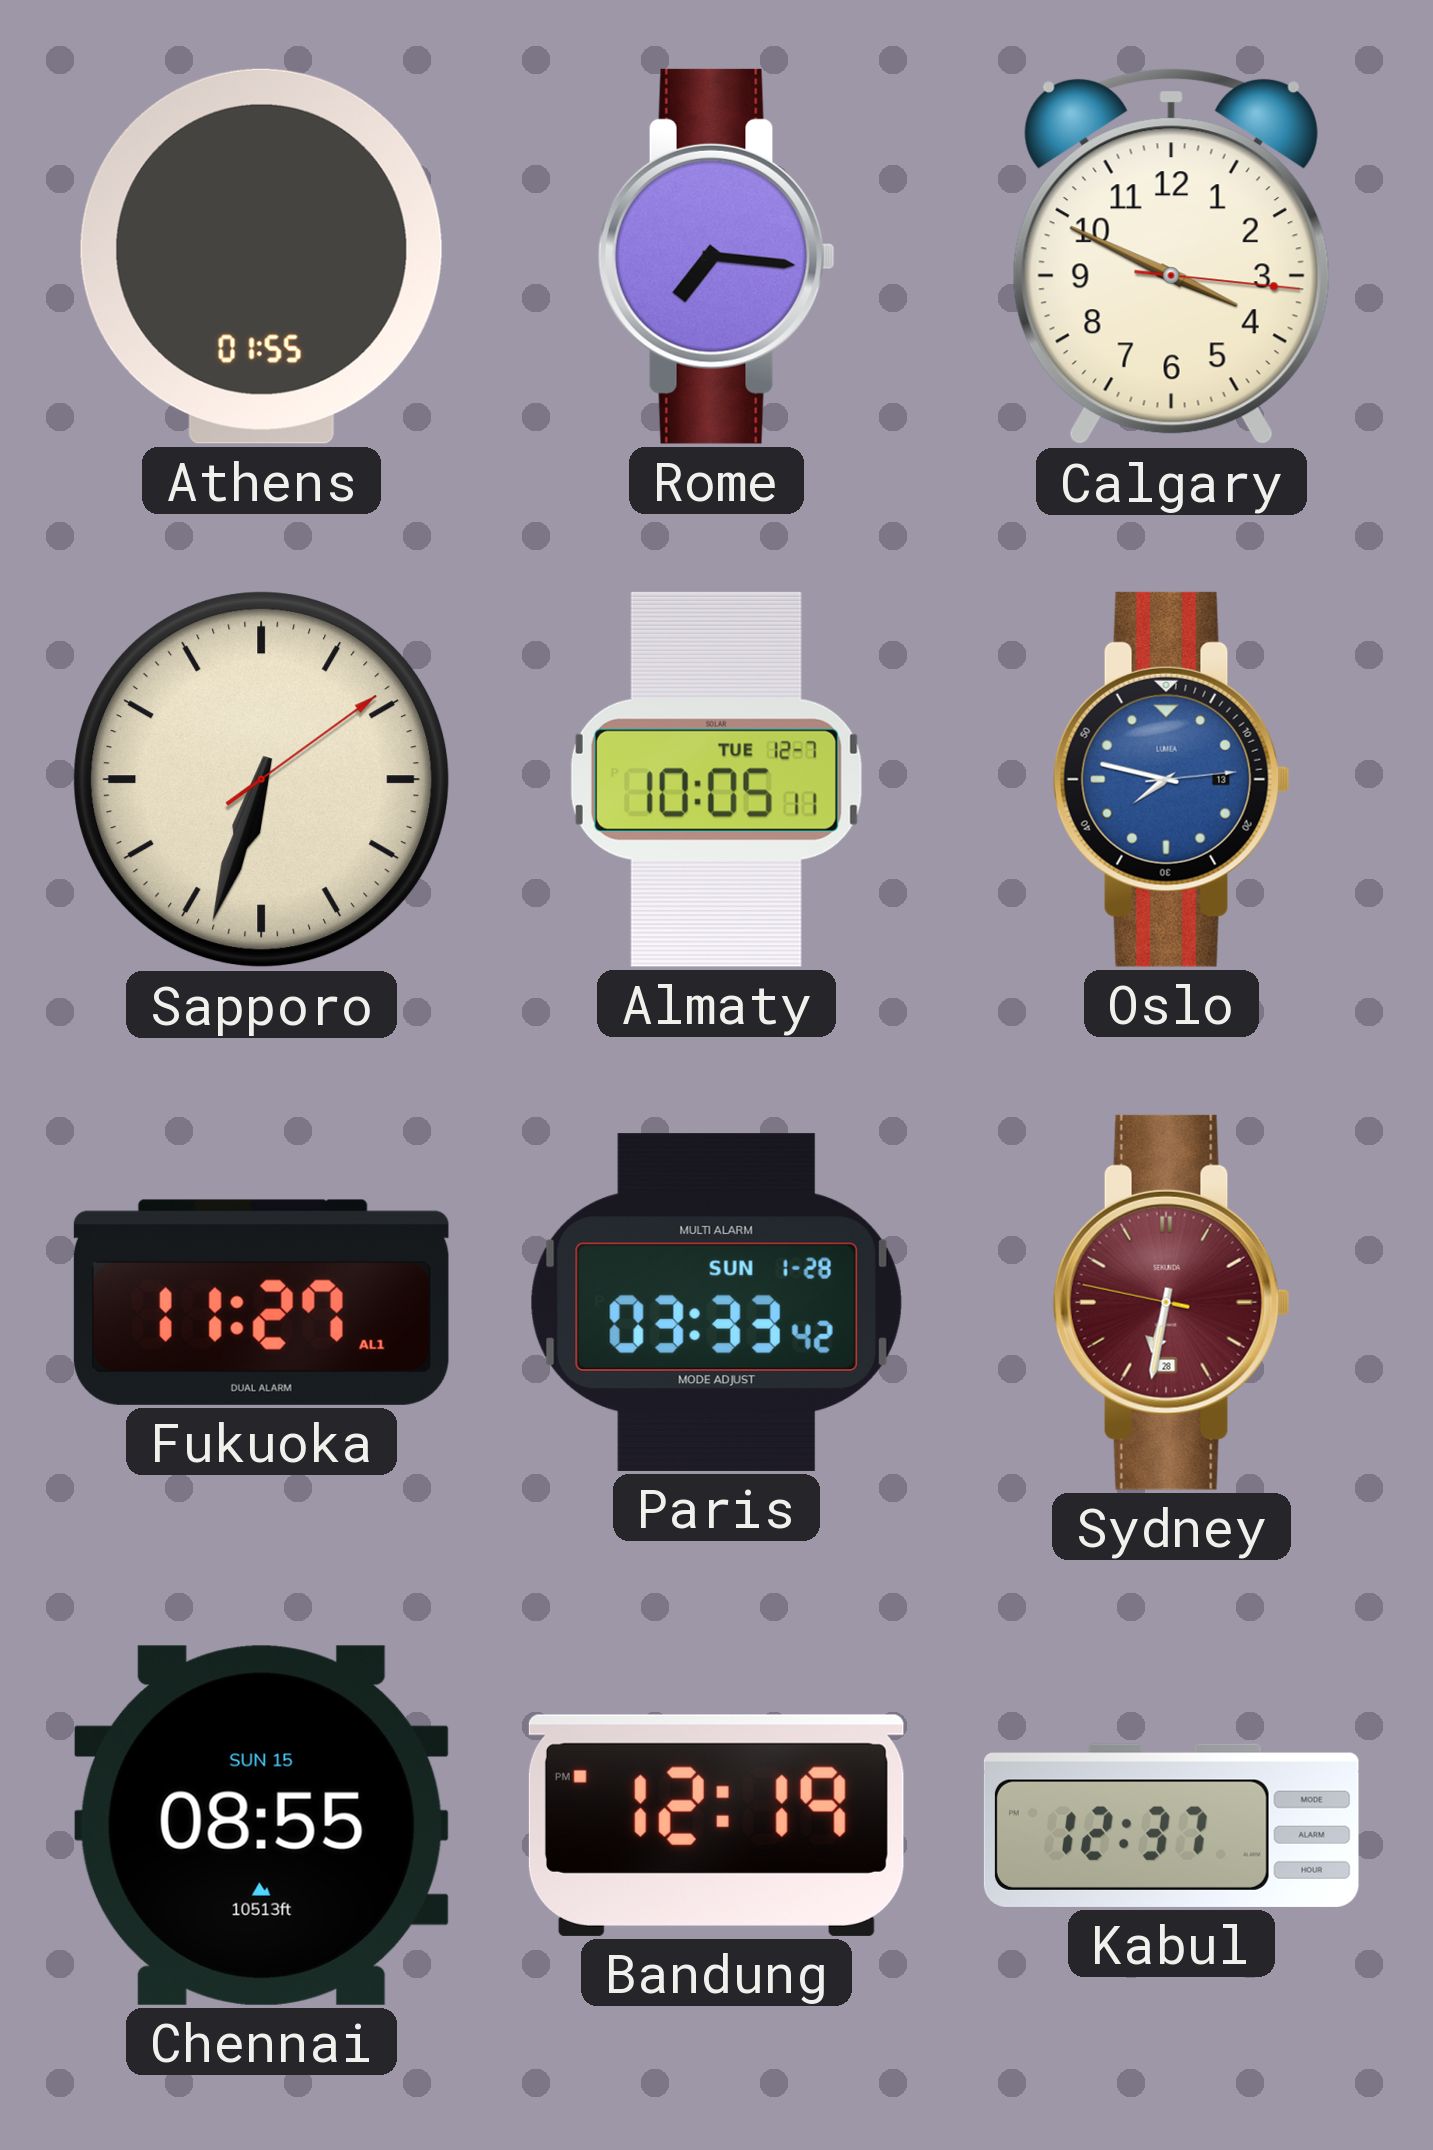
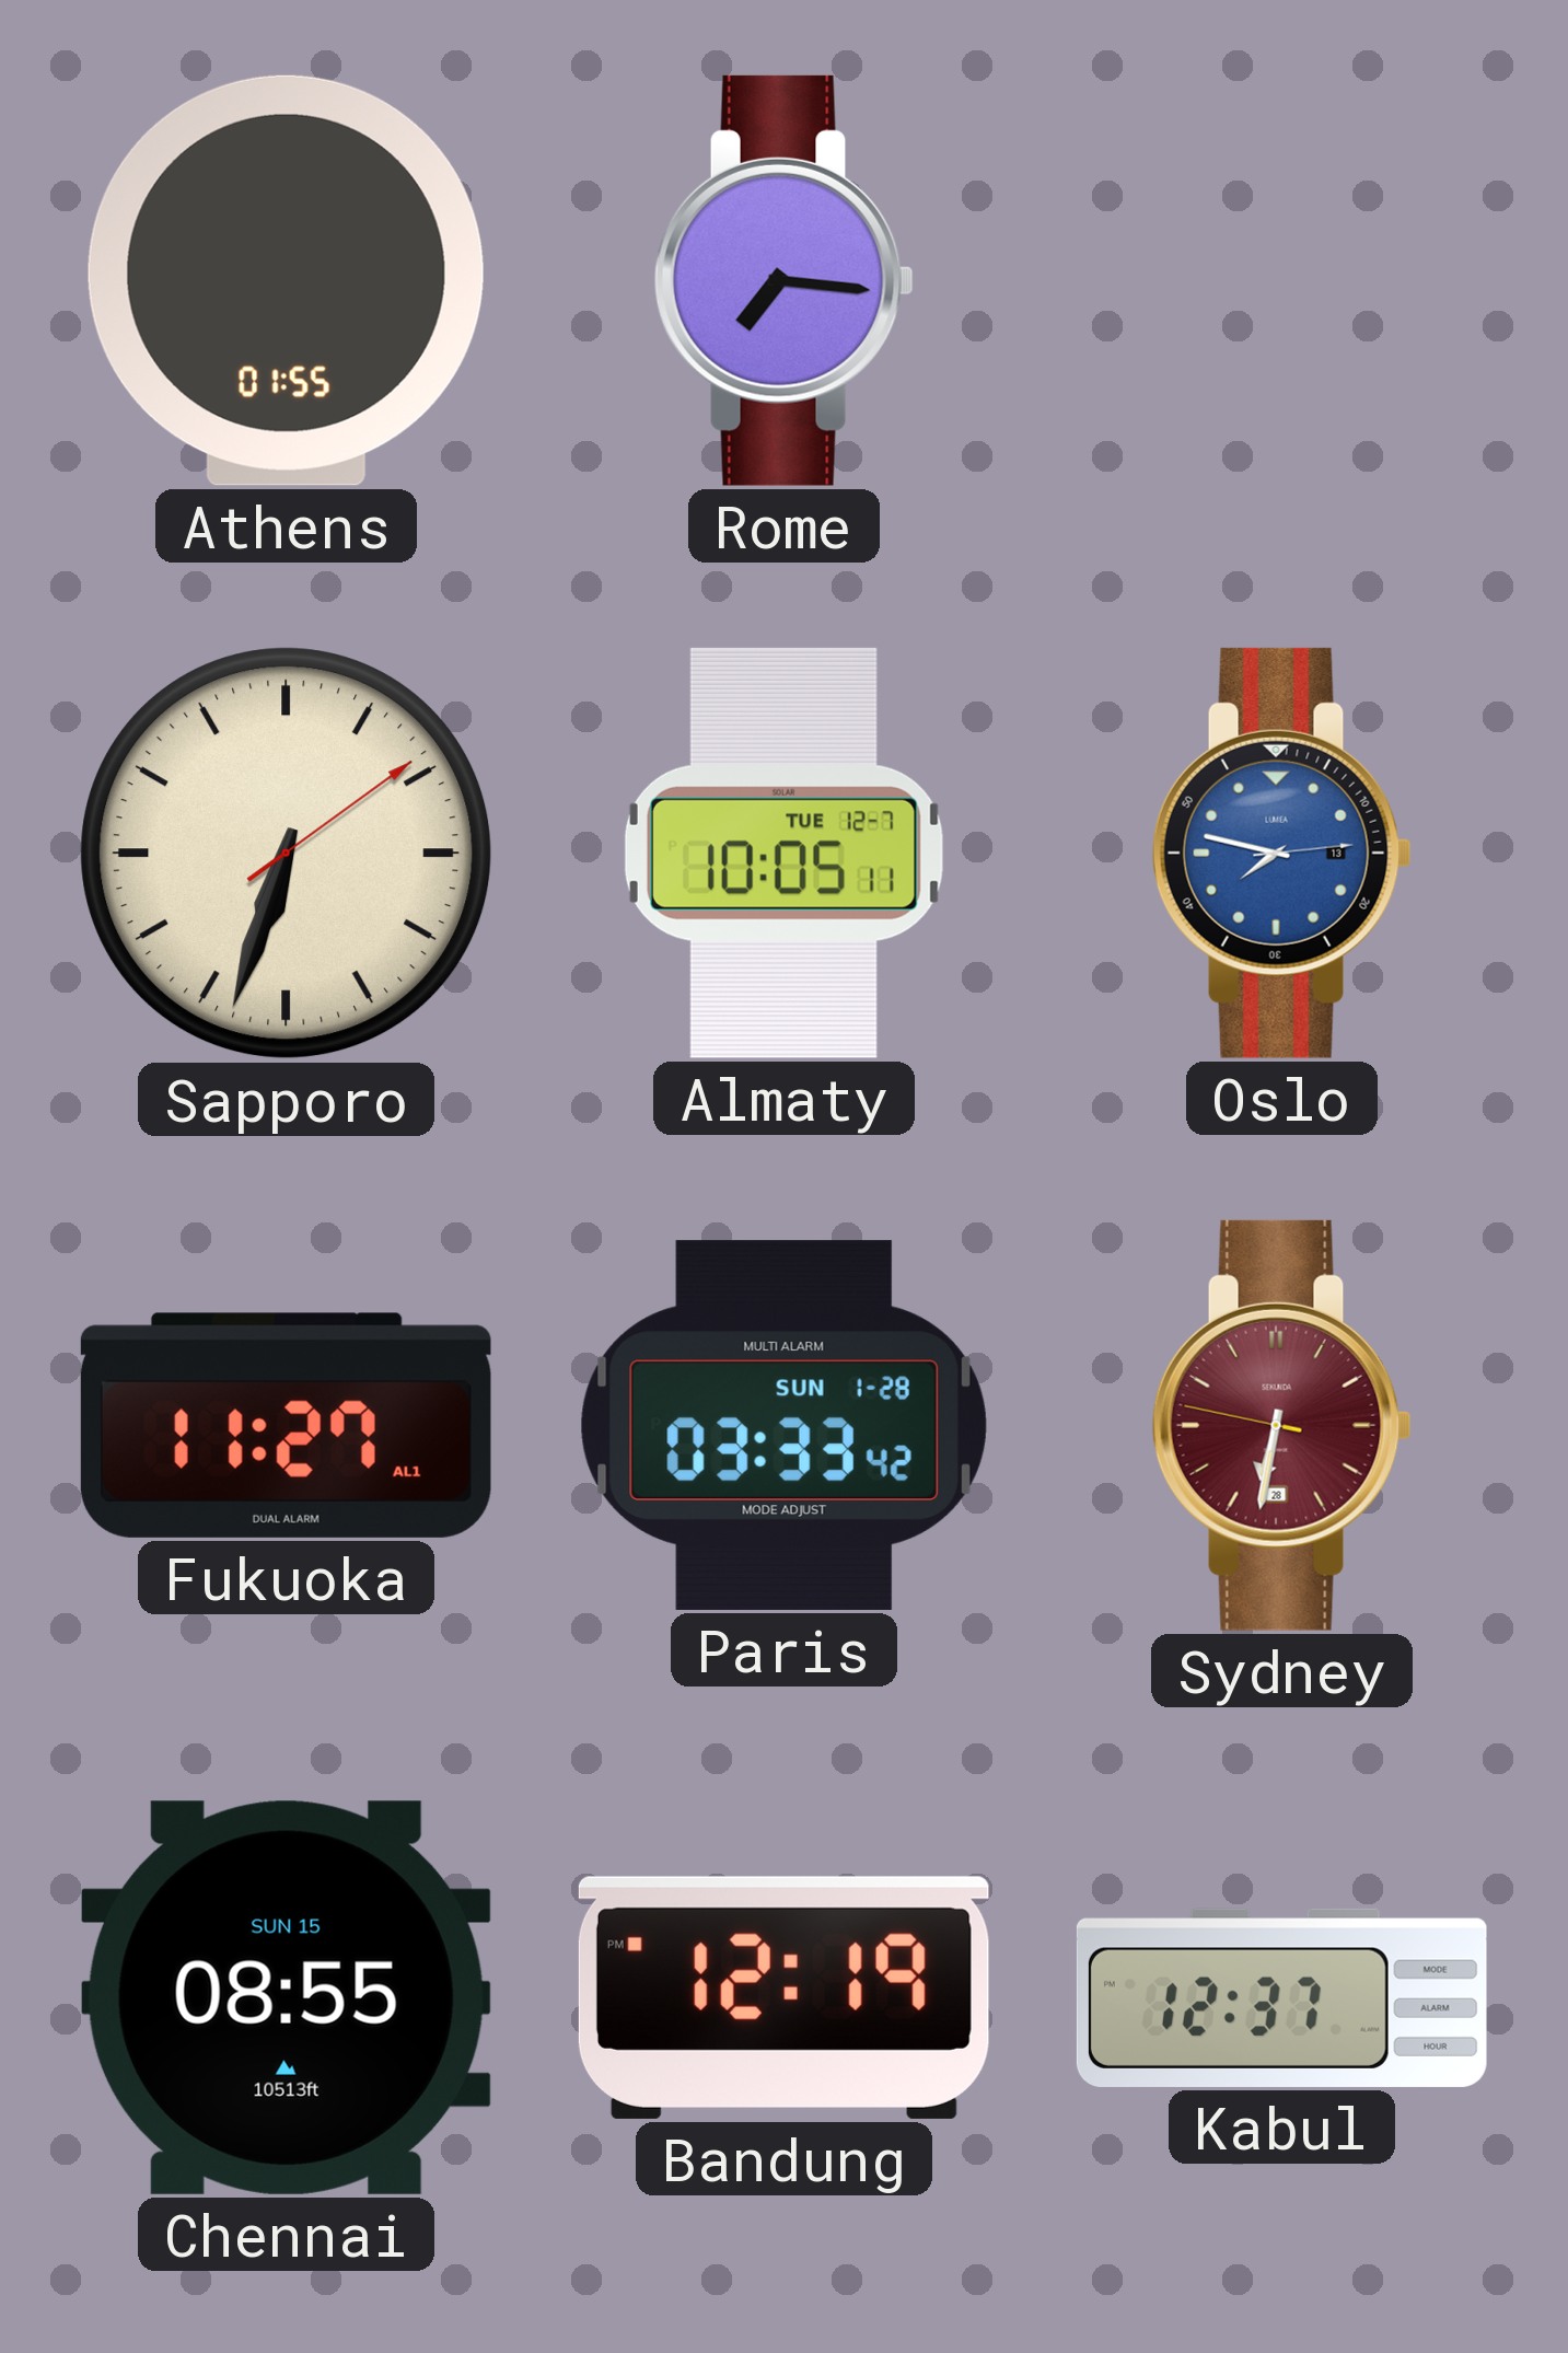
Calgary: 3:49 -> none (1171, 257)
